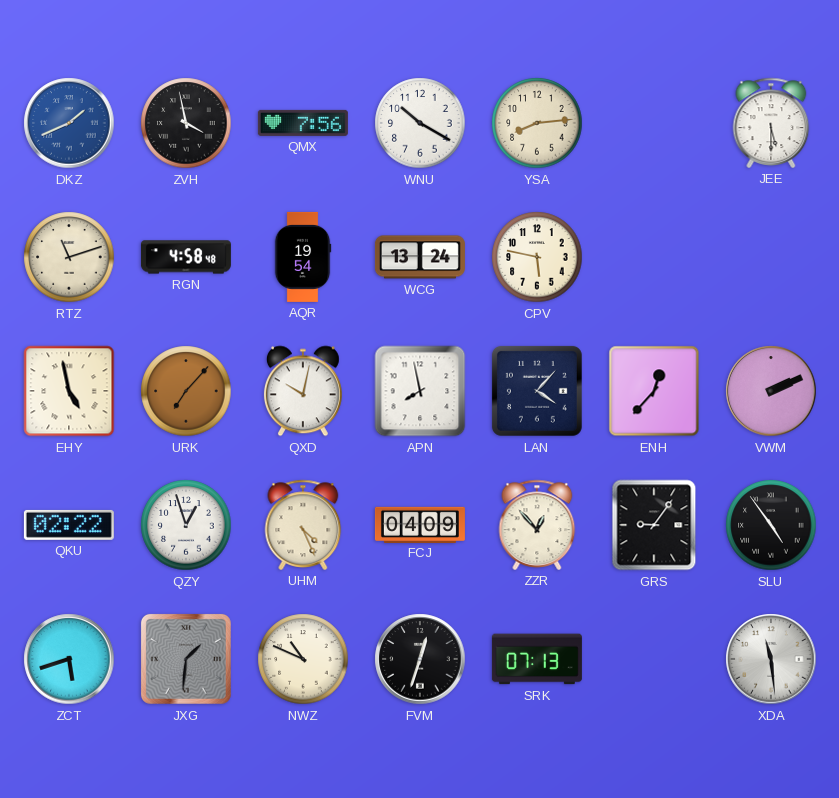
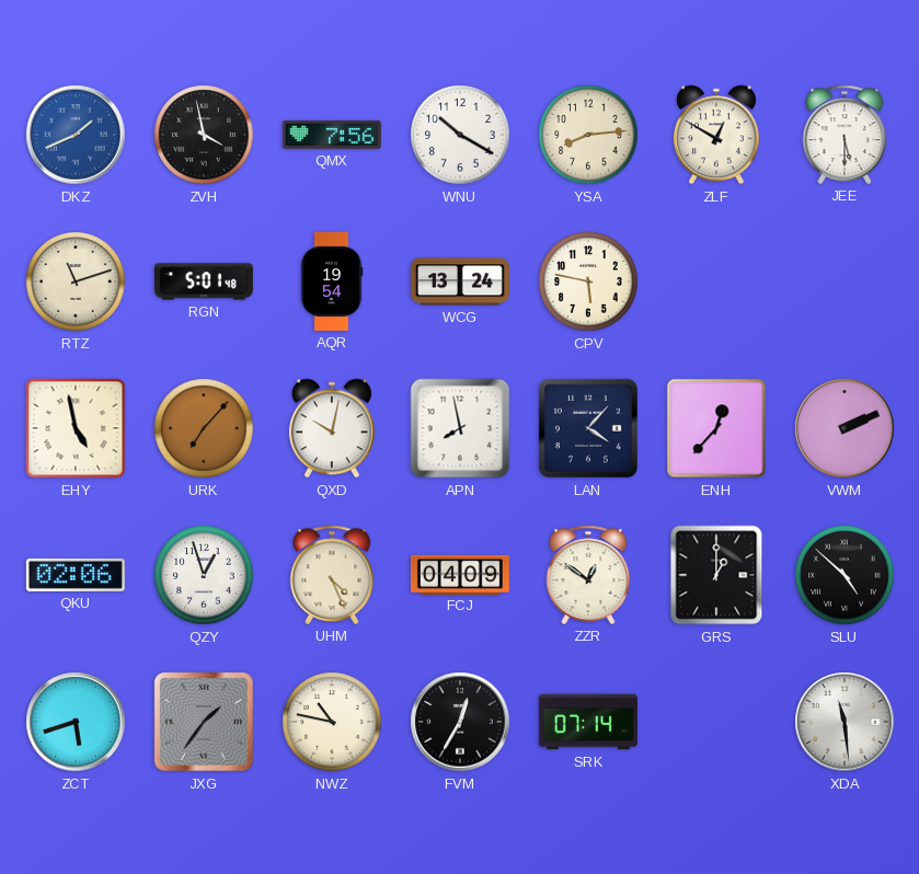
ZLF: none -> 12:50 (716, 135)
RGN: 4:58 -> 5:01 (204, 281)
QKU: 02:22 -> 02:06 (76, 575)
ZZR: 12:53 -> 12:51 (588, 575)
GRS: 9:06 -> 1:00 (716, 575)
SLU: 4:54 -> 4:52 (845, 575)
JXG: 1:31 -> 1:36 (204, 722)
NWZ: 10:49 -> 10:47 (332, 722)
FVM: 12:33 -> 12:35 (460, 722)
SRK: 07:13 -> 07:14 (588, 722)
